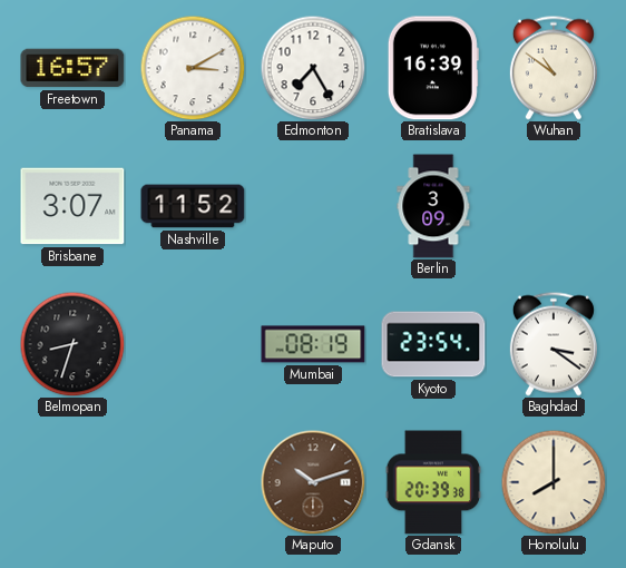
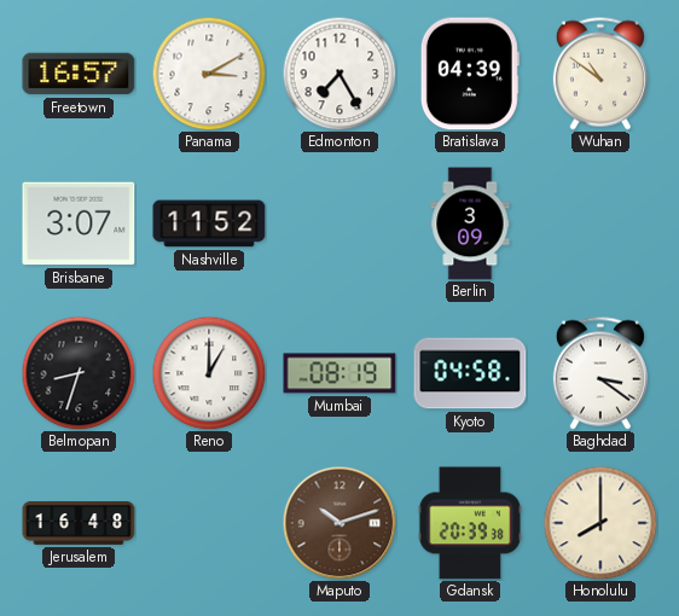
Bratislava: 16:39 -> 04:39 (470, 74)
Reno: none -> 1:00 (209, 373)
Kyoto: 23:54 -> 04:58 (470, 373)
Jerusalem: none -> 16:48 (79, 524)
